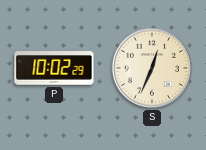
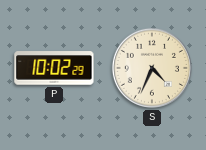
S: 12:34 -> 4:34 (152, 68)
